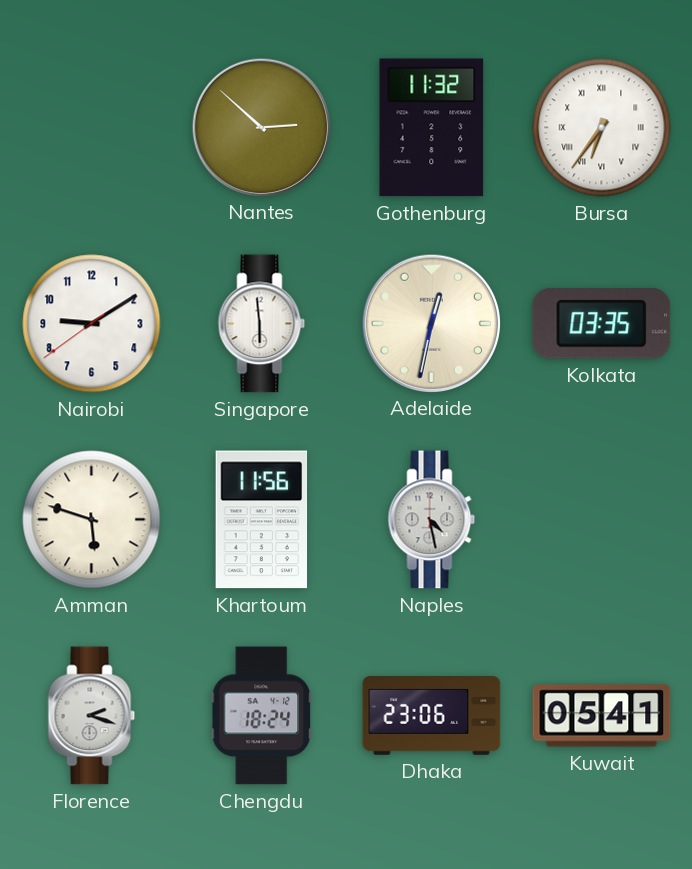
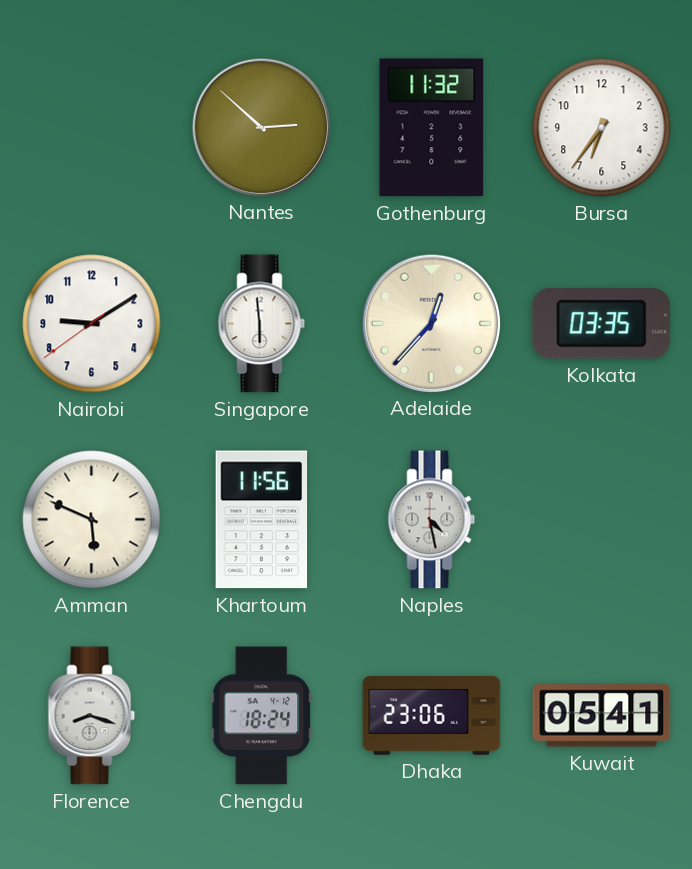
Bursa numerals: Roman -> Arabic (602, 128)
Adelaide: 12:32 -> 12:37 (431, 323)
Amman: 5:48 -> 5:49 (92, 520)
Florence: 2:18 -> 8:18 (92, 716)
